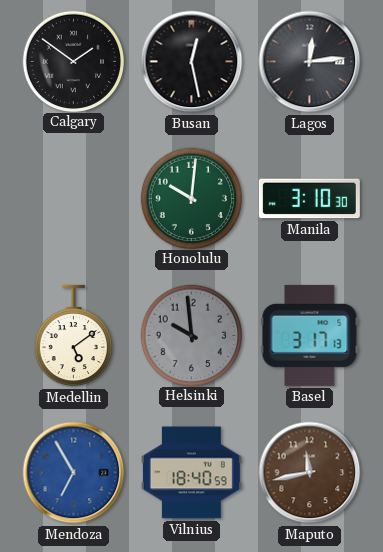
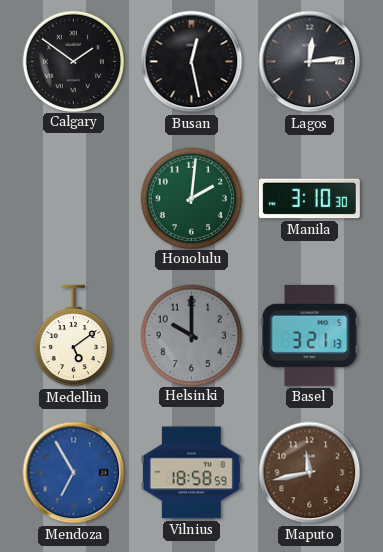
Honolulu: 10:01 -> 2:01 (191, 198)
Helsinki: 9:59 -> 10:00 (191, 335)
Basel: 3:17 -> 3:21 (310, 335)
Vilnius: 18:40 -> 18:58 (191, 473)
